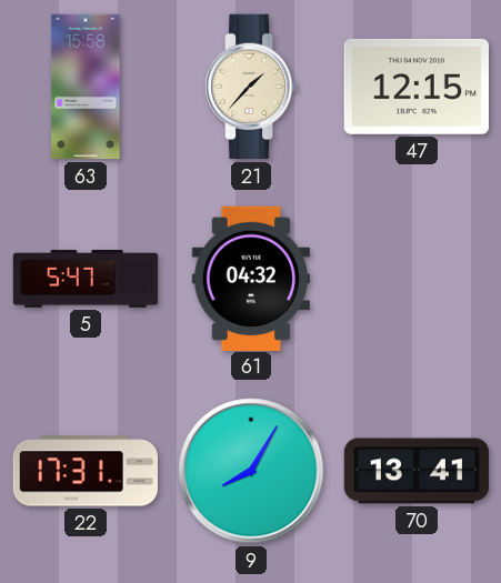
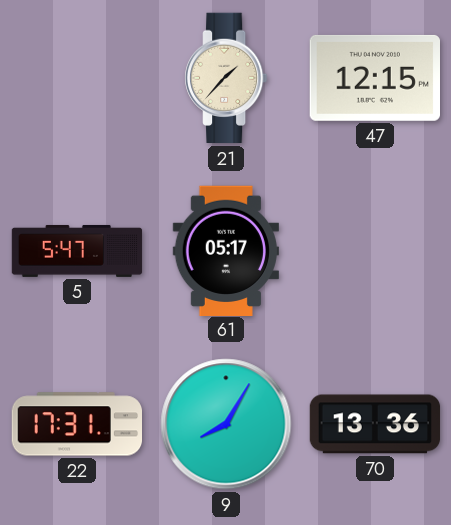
63: 15:58 -> none (86, 87)
61: 04:32 -> 05:17 (226, 250)
70: 13:41 -> 13:36 (375, 424)
